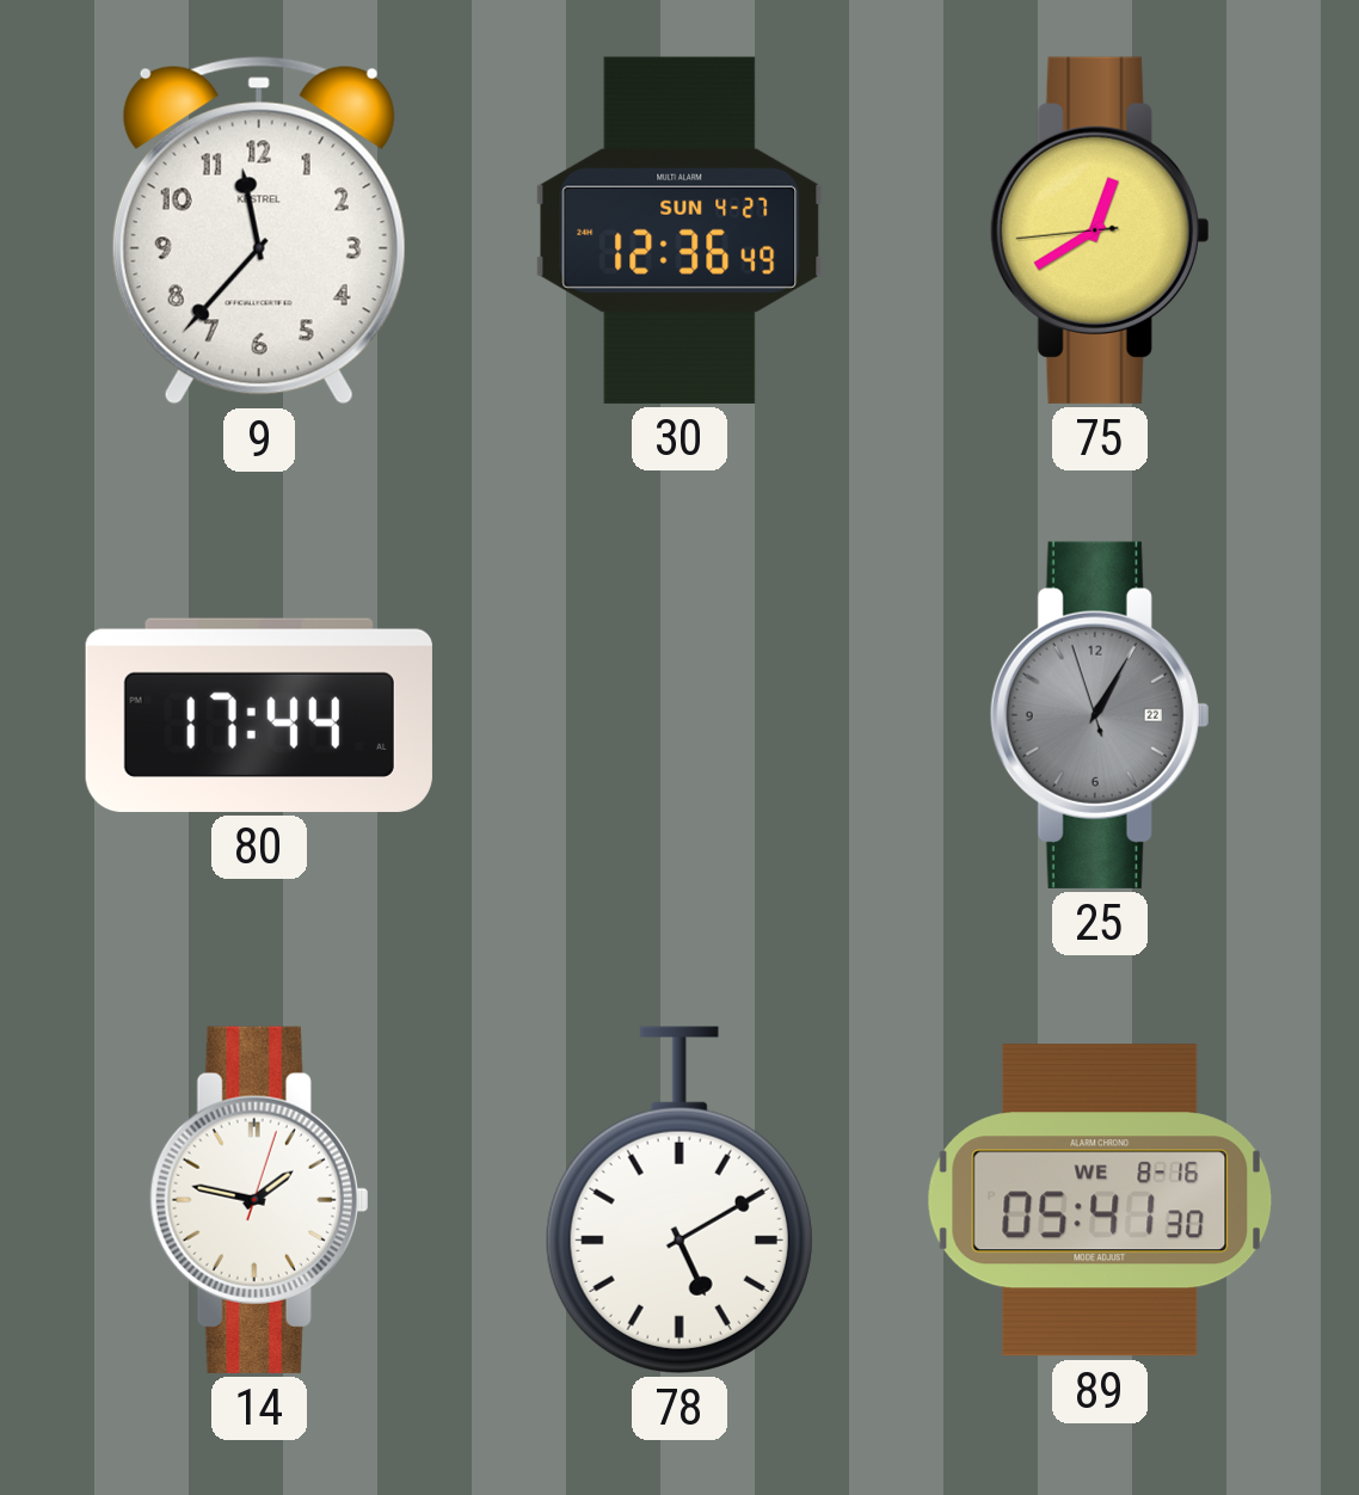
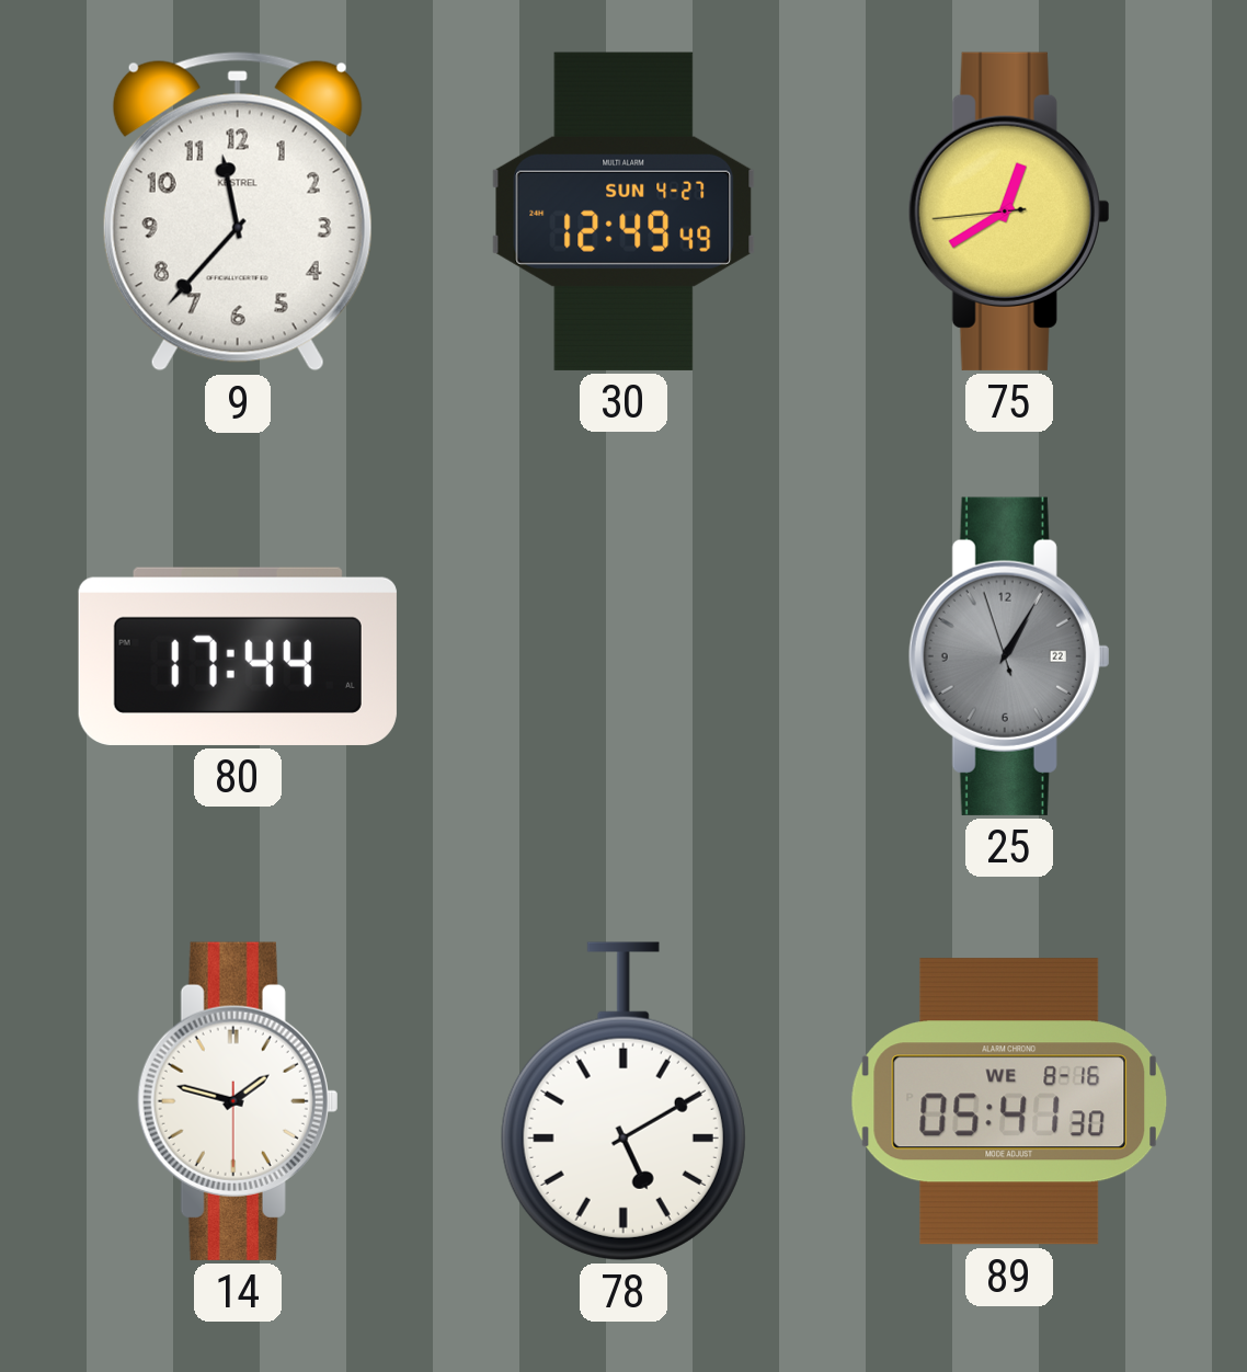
30: 12:36 -> 12:49 (623, 211)
14: 1:47:03 -> 1:47:30 (238, 1101)
